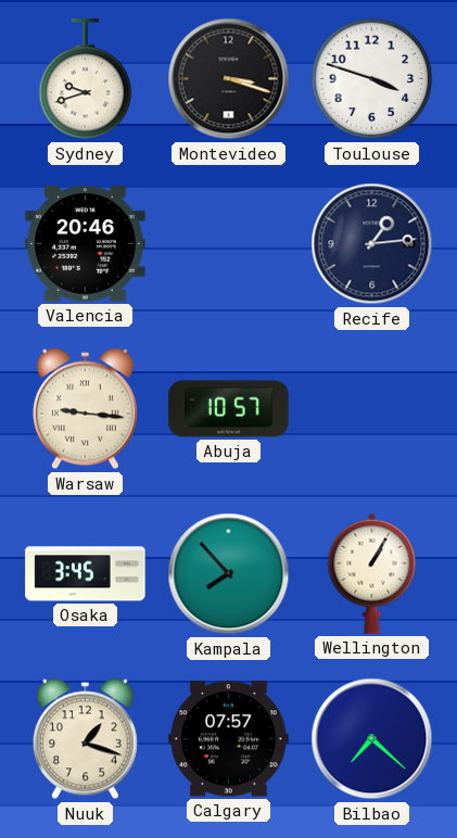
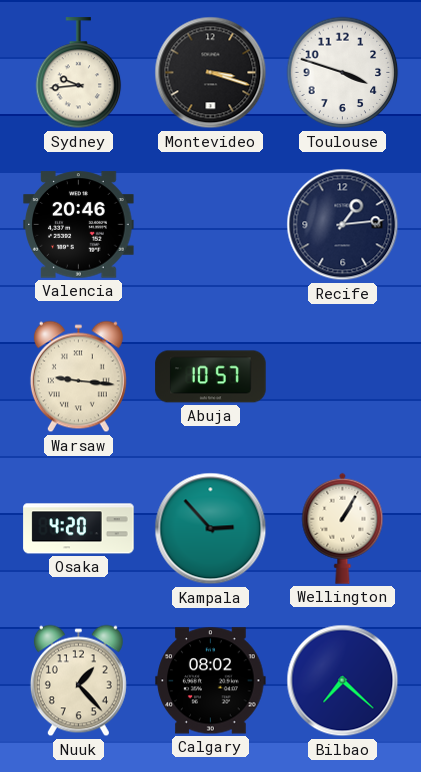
Sydney: 9:42 -> 9:44 (79, 73)
Osaka: 3:45 -> 4:20 (79, 529)
Kampala: 7:53 -> 2:53 (211, 529)
Nuuk: 1:18 -> 1:23 (78, 681)
Calgary: 07:57 -> 08:02 (211, 681)
